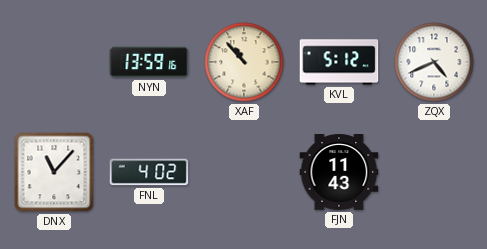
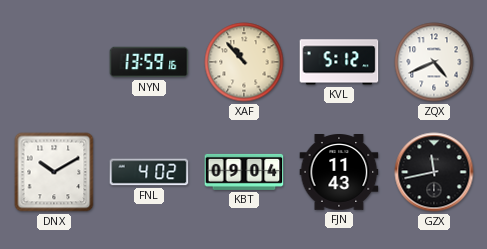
DNX: 11:07 -> 10:10 (54, 172)
KBT: none -> 09:04 (244, 172)
GZX: none -> 11:43 (434, 172)
